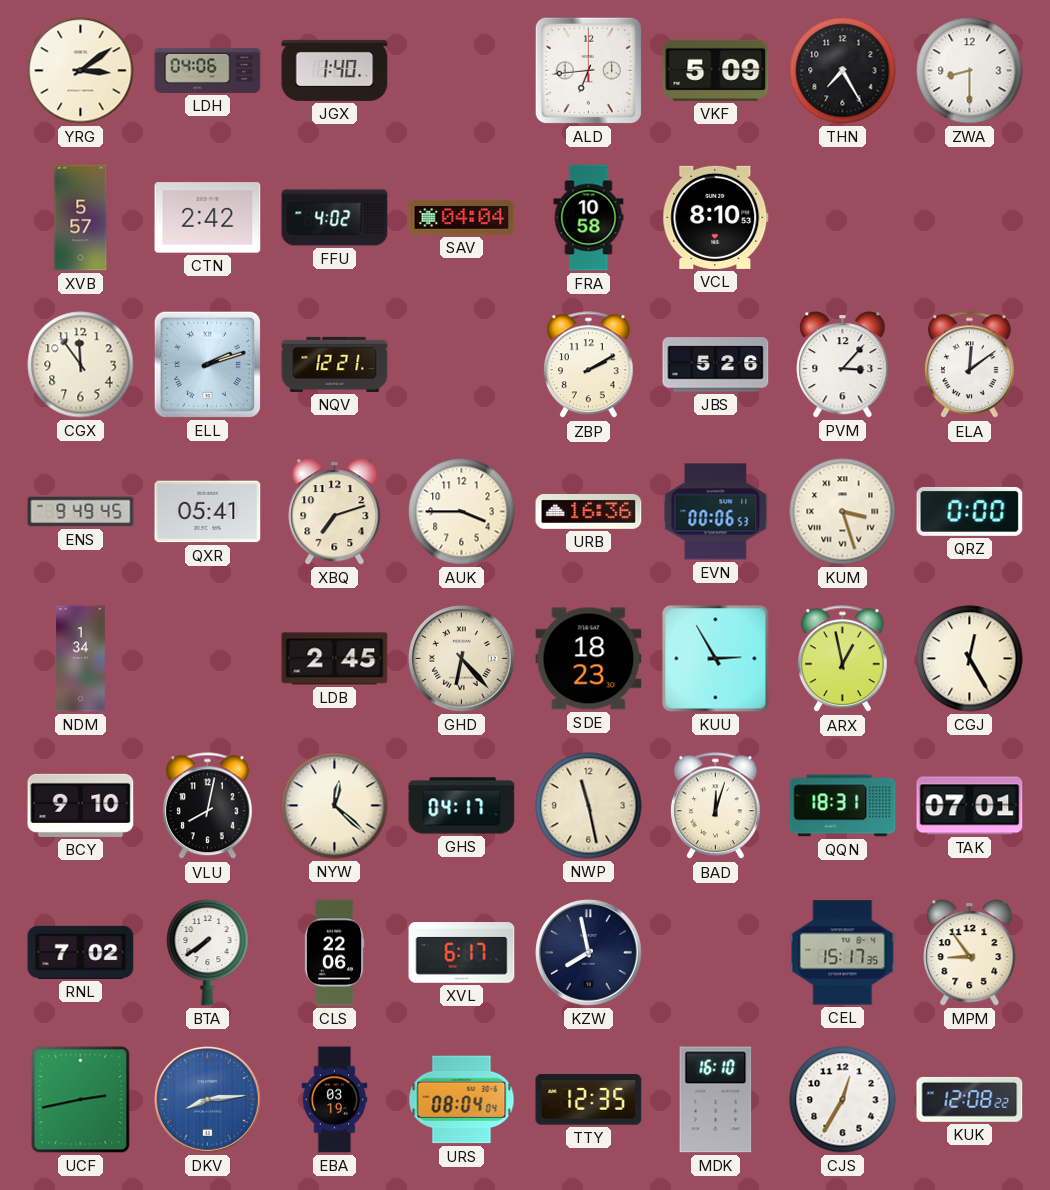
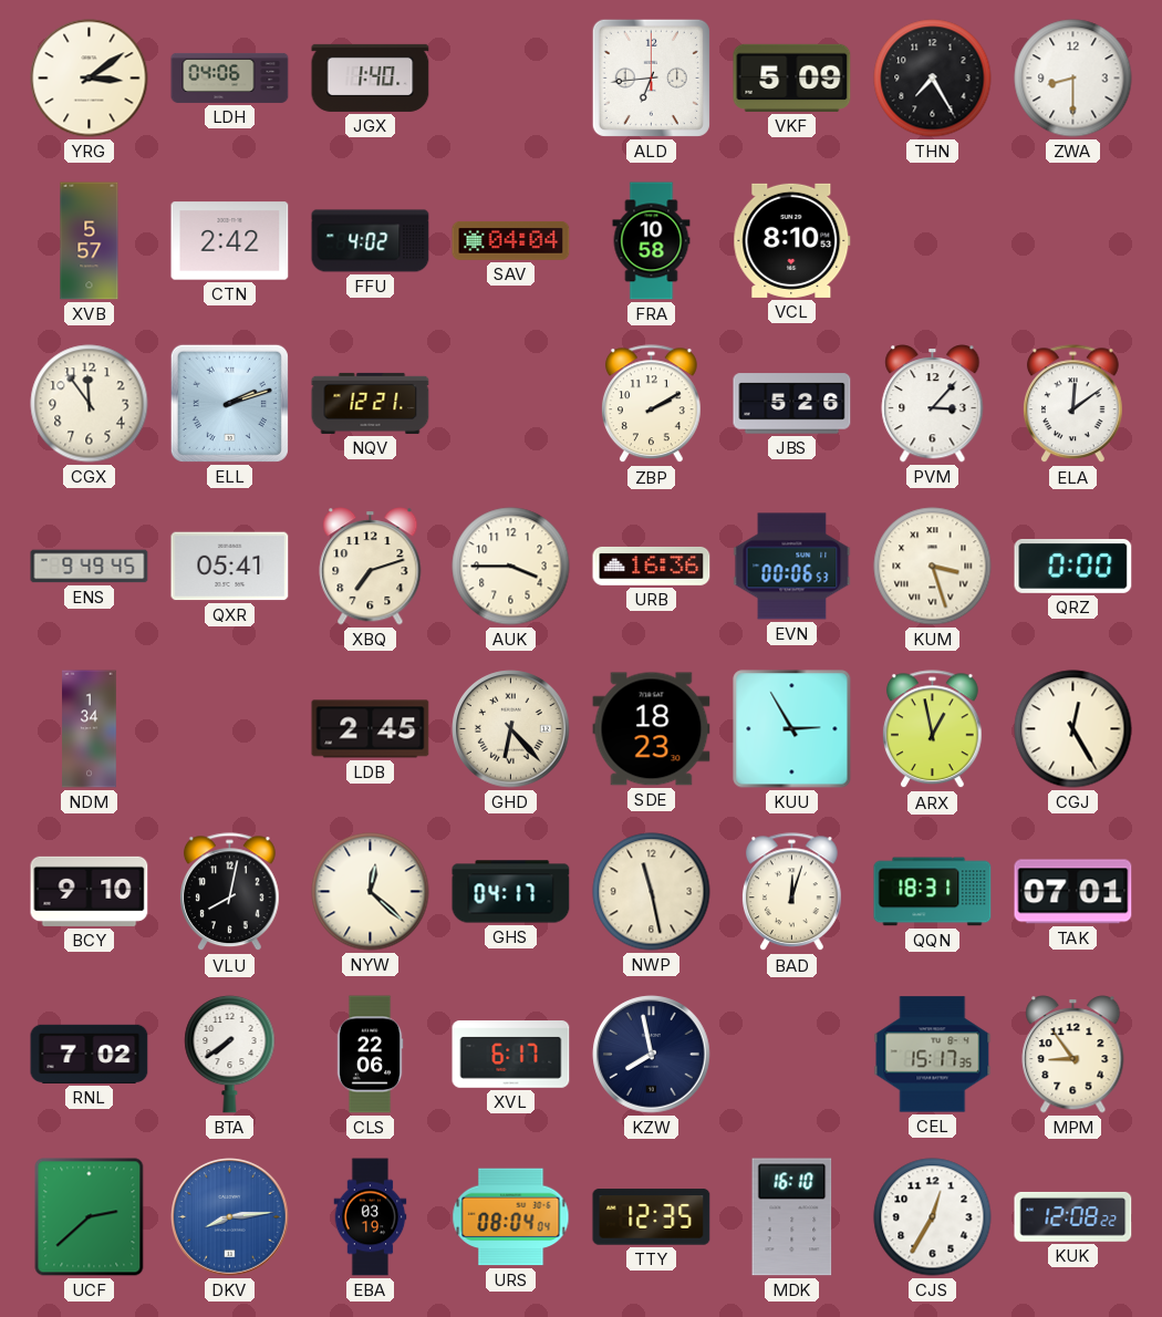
UCF: 2:43 -> 2:38 (90, 1217)
